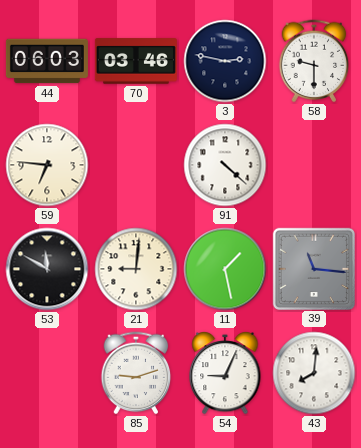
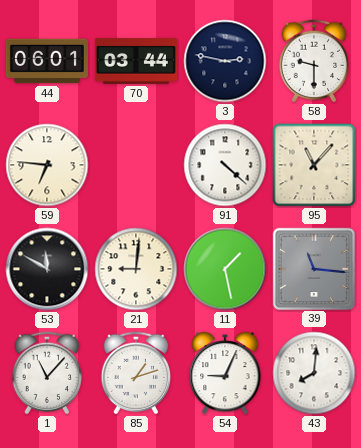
44: 06:03 -> 06:01 (47, 61)
70: 03:46 -> 03:44 (136, 61)
95: none -> 11:07 (314, 165)
1: none -> 11:07 (47, 373)
85: 9:12 -> 1:12 (136, 373)
